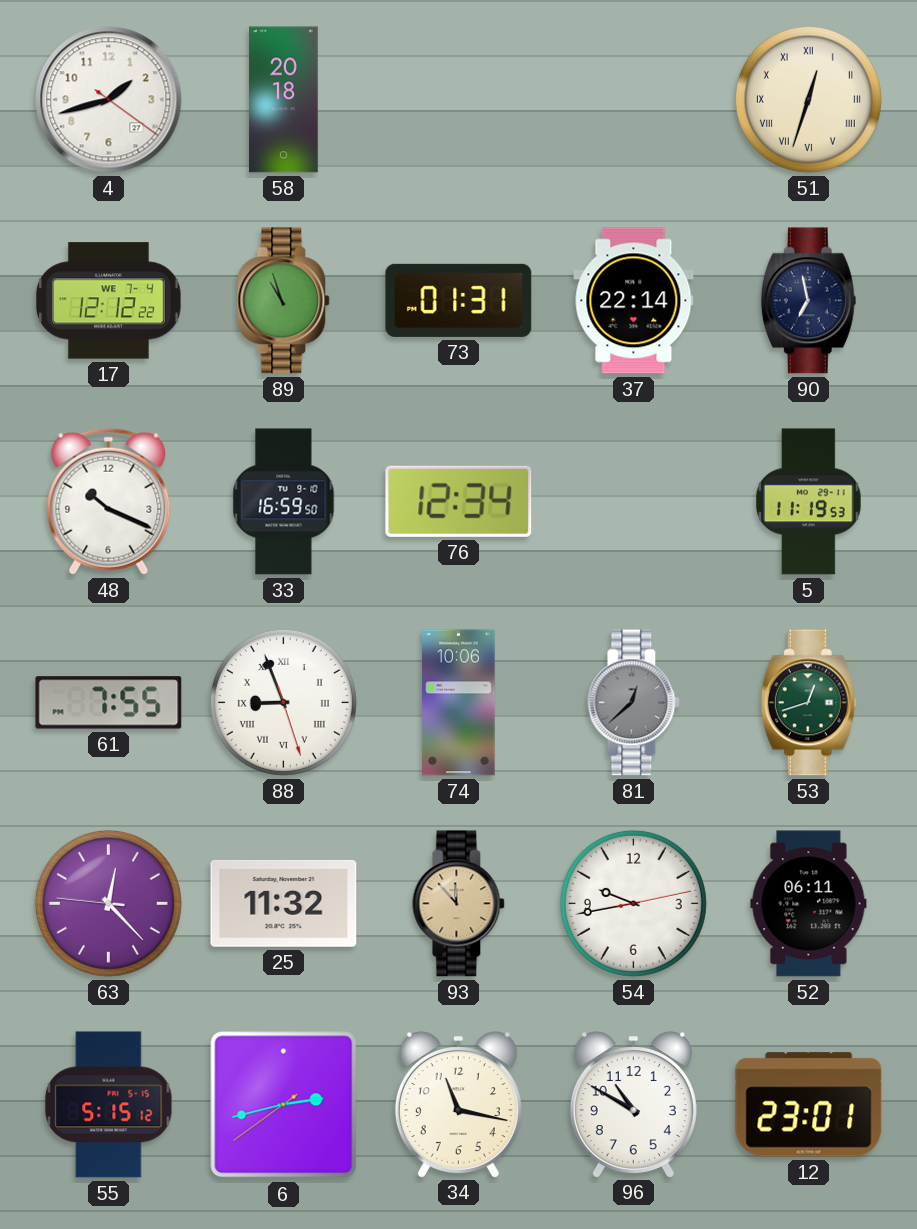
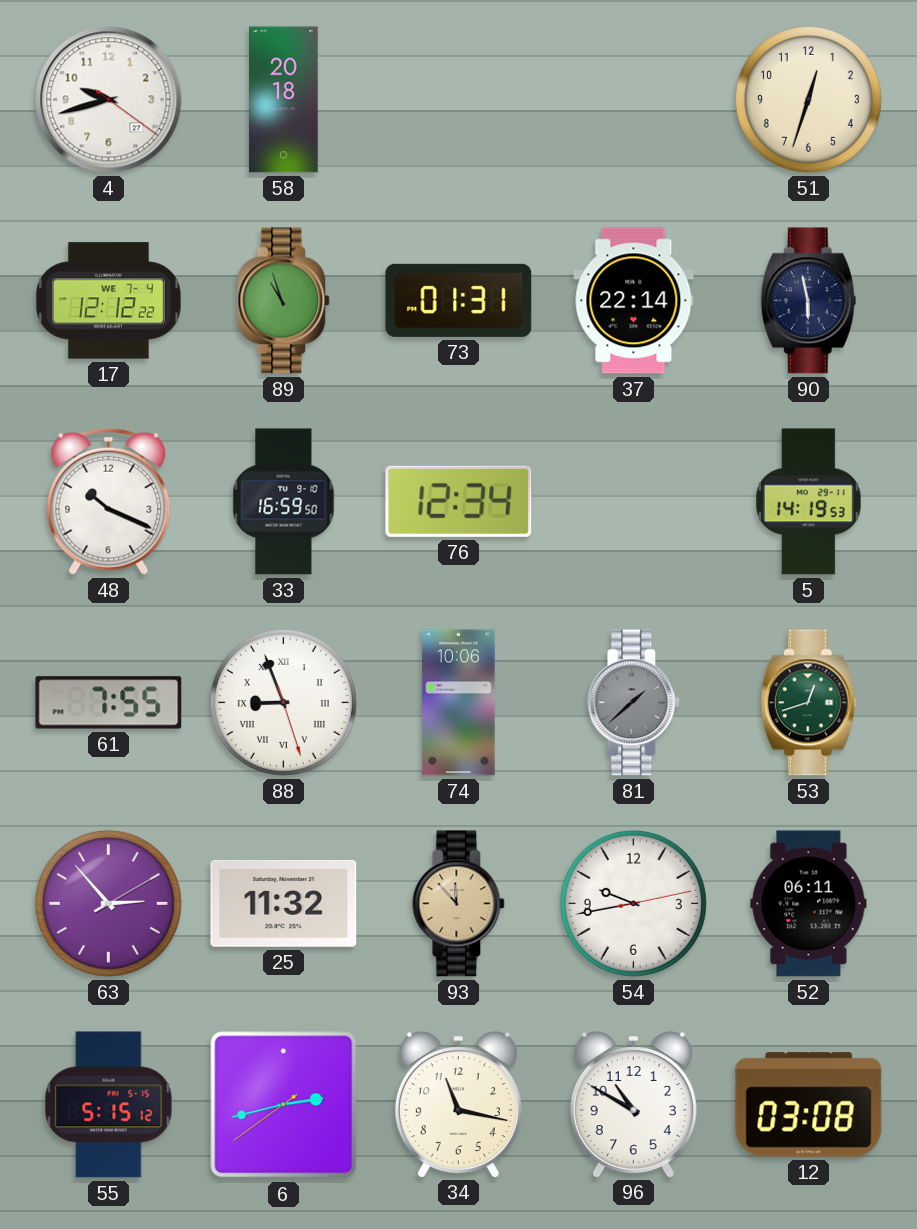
4: 1:42 -> 9:42 (109, 100)
51 numerals: Roman -> Arabic (808, 99)
90: 6:58 -> 5:58 (808, 301)
5: 11:19 -> 14:19 (809, 502)
81: 12:38 -> 1:38 (634, 703)
63: 12:22 -> 2:53 (108, 903)
12: 23:01 -> 03:08 (809, 1105)
